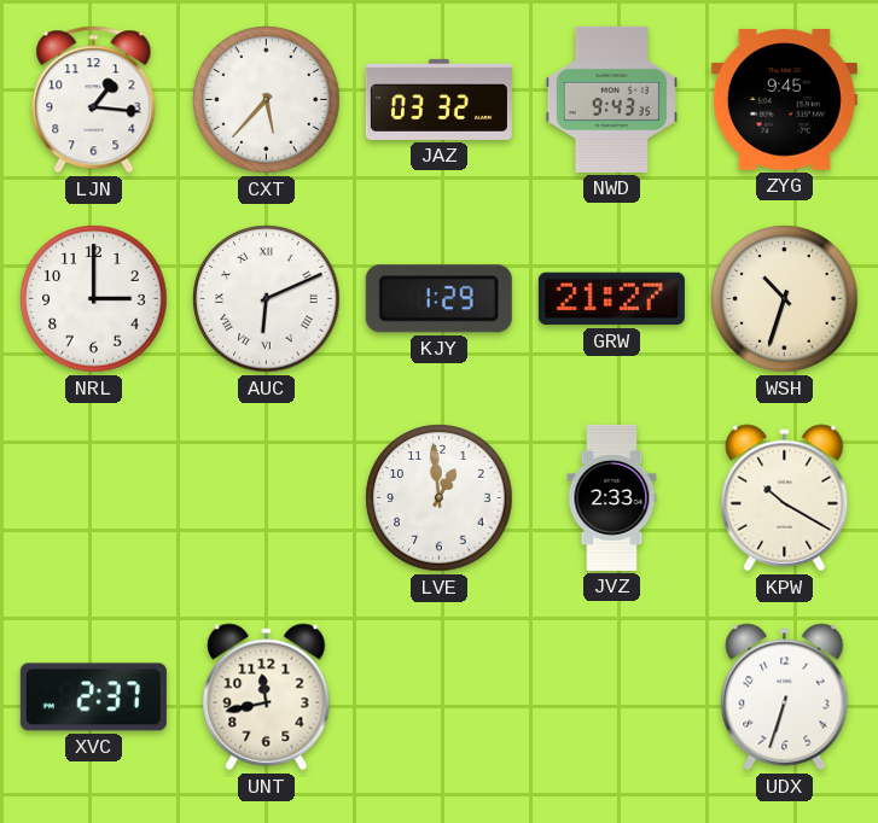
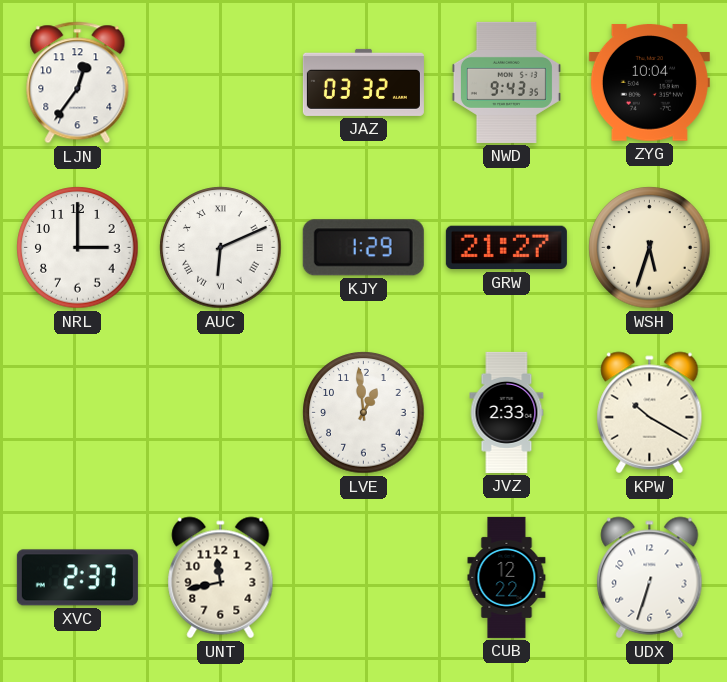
LJN: 1:16 -> 12:36 (78, 83)
CXT: 5:37 -> none (267, 100)
ZYG: 9:45 -> 10:04 (649, 83)
WSH: 10:33 -> 5:33 (650, 248)
CUB: none -> 12:22 (507, 577)
